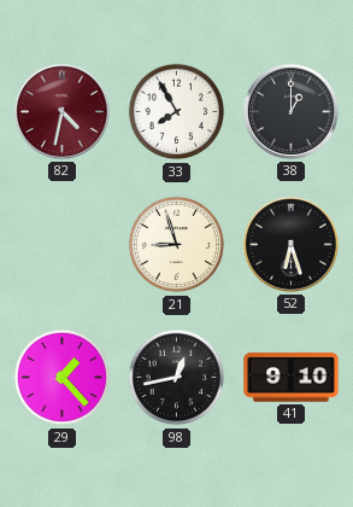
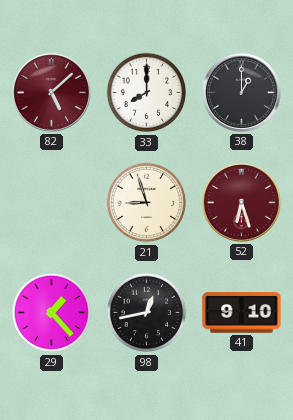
82: 4:32 -> 5:08 (51, 92)
33: 7:55 -> 8:00 (147, 93)
52 dial: black -> burgundy (241, 202)
